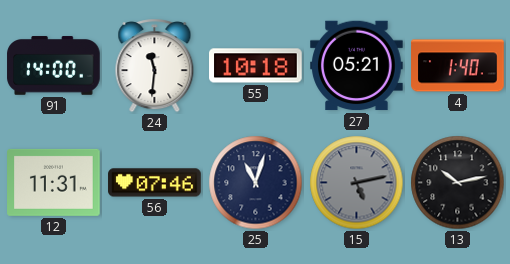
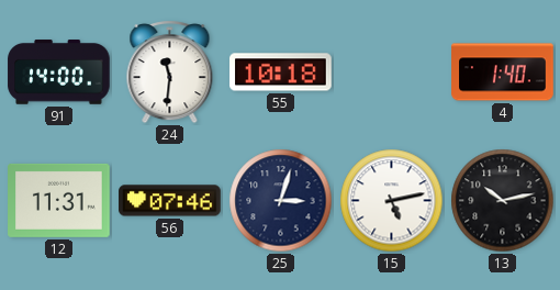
27: 05:21 -> none (357, 66)
25: 11:03 -> 3:03 (281, 201)
15 dial: grey -> white (392, 201)
